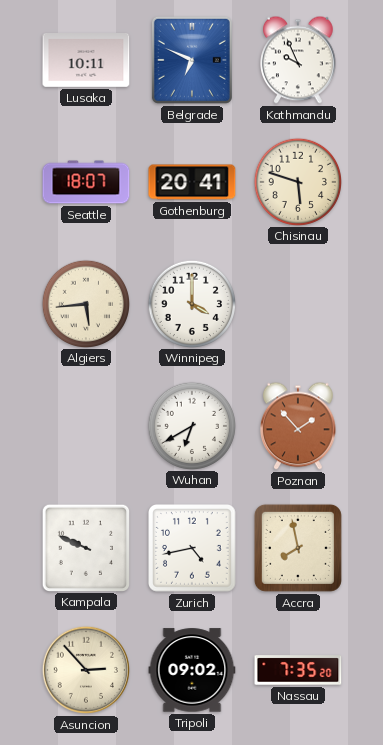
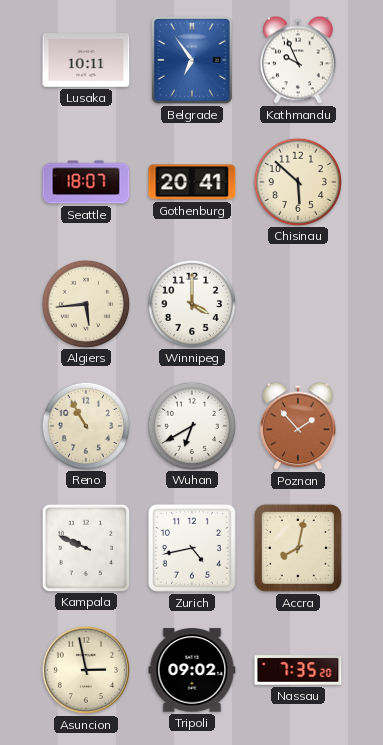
Belgrade: 6:49 -> 6:54 (192, 60)
Chisinau: 5:48 -> 5:52 (297, 181)
Reno: none -> 10:55 (85, 425)
Accra: 7:58 -> 8:02 (298, 548)
Asuncion: 2:53 -> 2:58 (86, 670)
